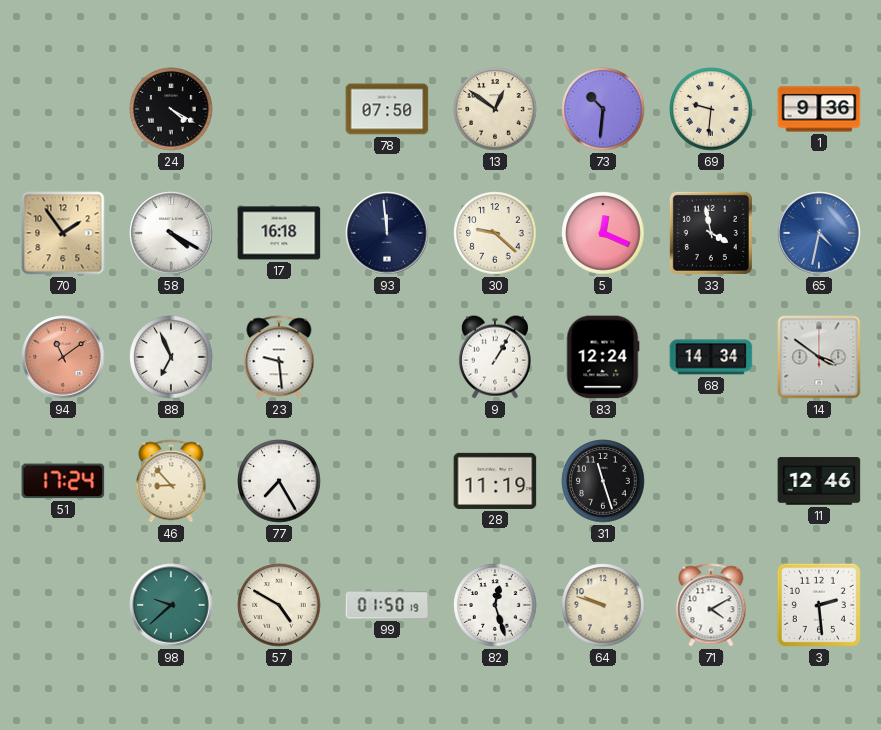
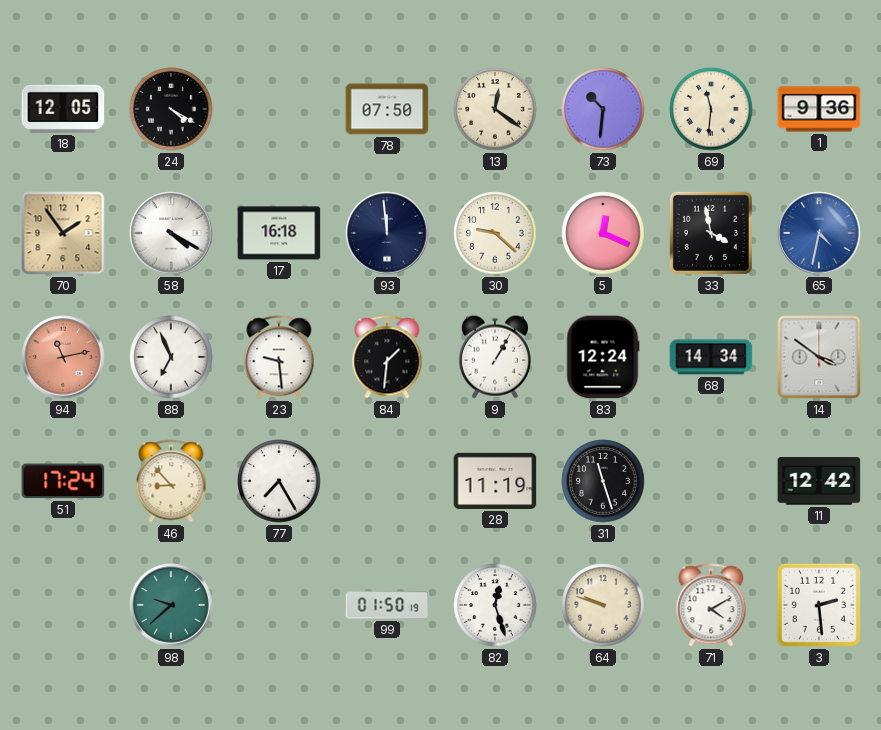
18: none -> 12:05 (63, 109)
13: 12:51 -> 12:21 (495, 109)
69: 9:31 -> 11:31 (711, 109)
94: 11:09 -> 11:13 (63, 357)
84: none -> 1:31 (387, 357)
11: 12:46 -> 12:42 (819, 481)
57: 4:50 -> none (279, 605)
